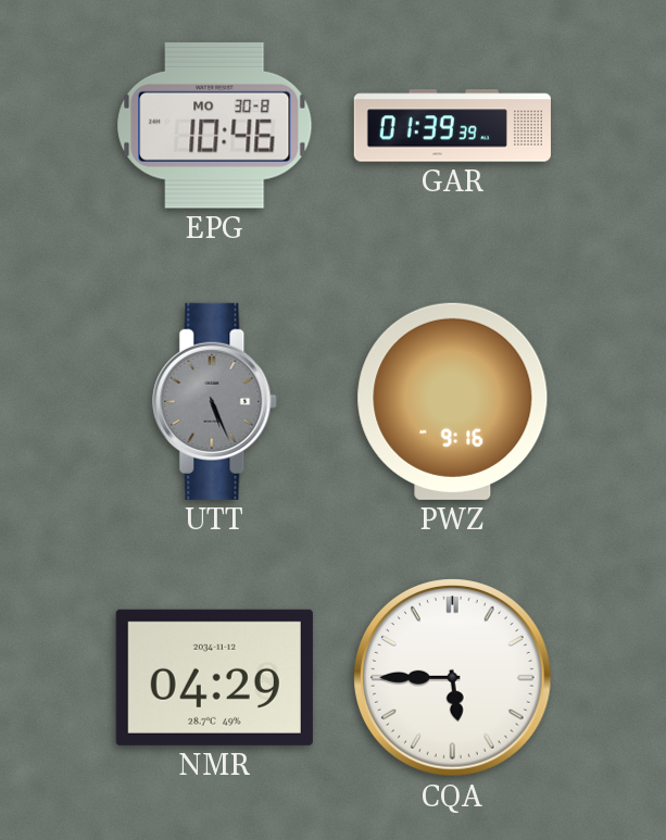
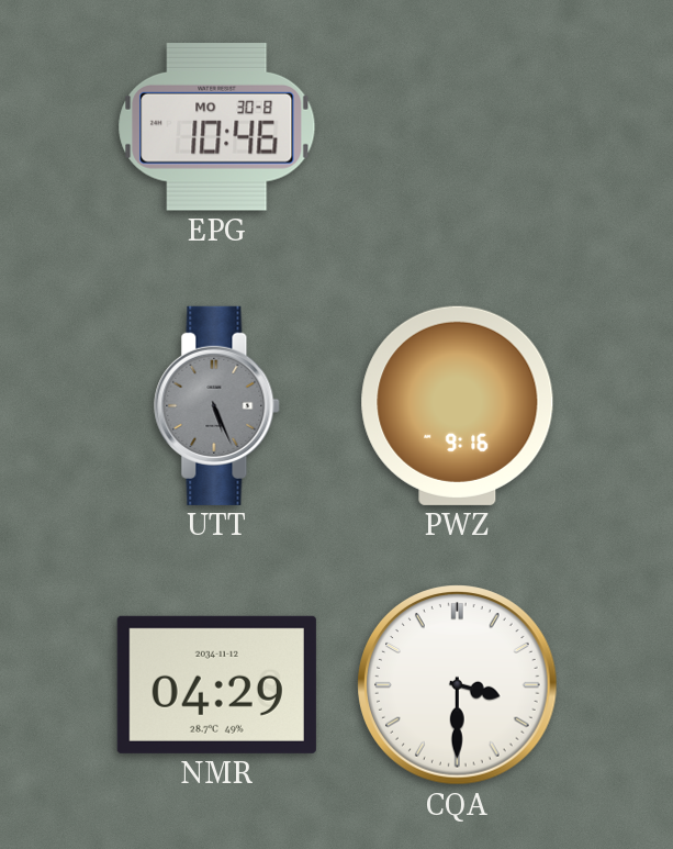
GAR: 01:39 -> none (452, 126)
CQA: 5:45 -> 3:30 (458, 685)
